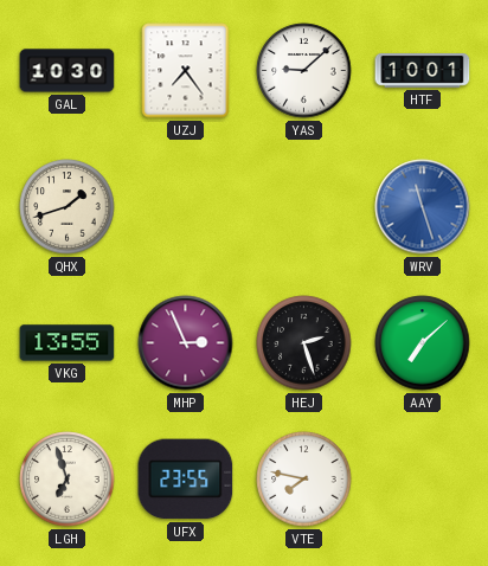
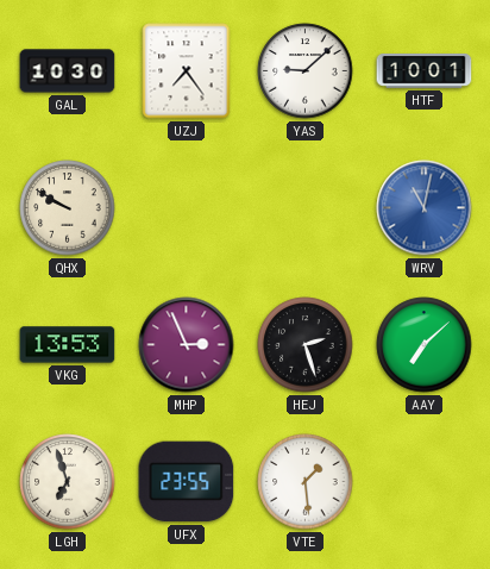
QHX: 1:42 -> 9:50 (68, 208)
WRV: 11:27 -> 11:02 (425, 208)
VKG: 13:55 -> 13:53 (68, 345)
VTE: 7:47 -> 1:29 (306, 482)
